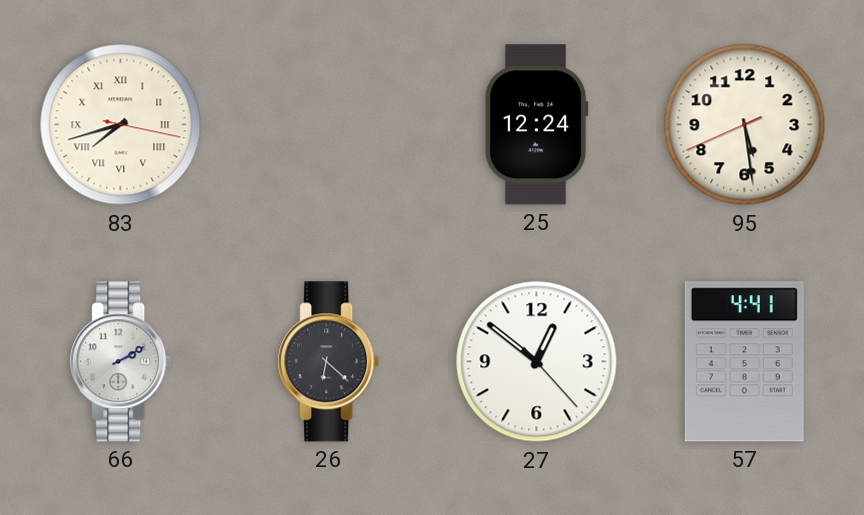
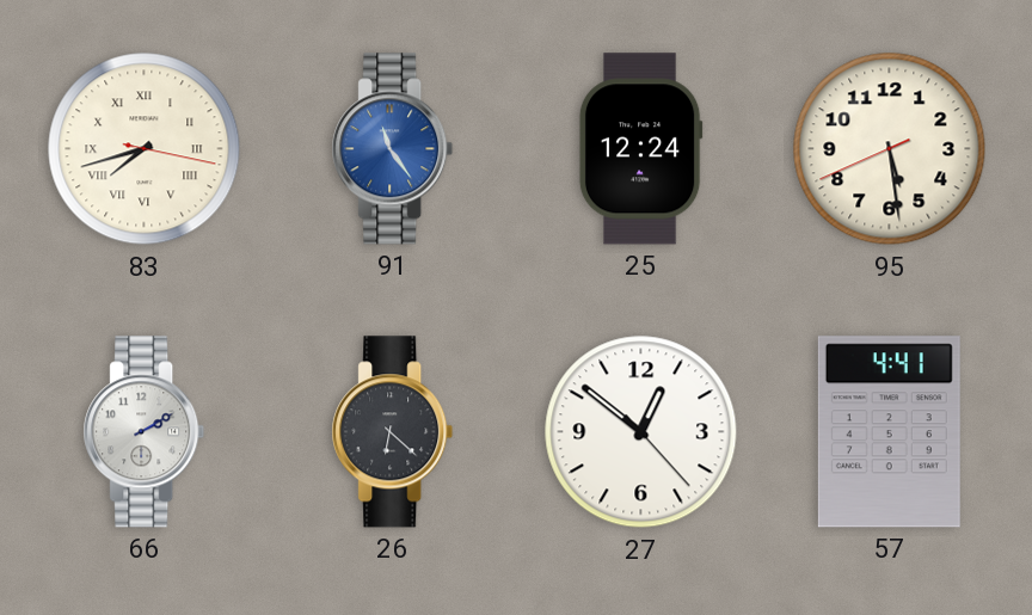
91: none -> 11:24 (393, 149)
